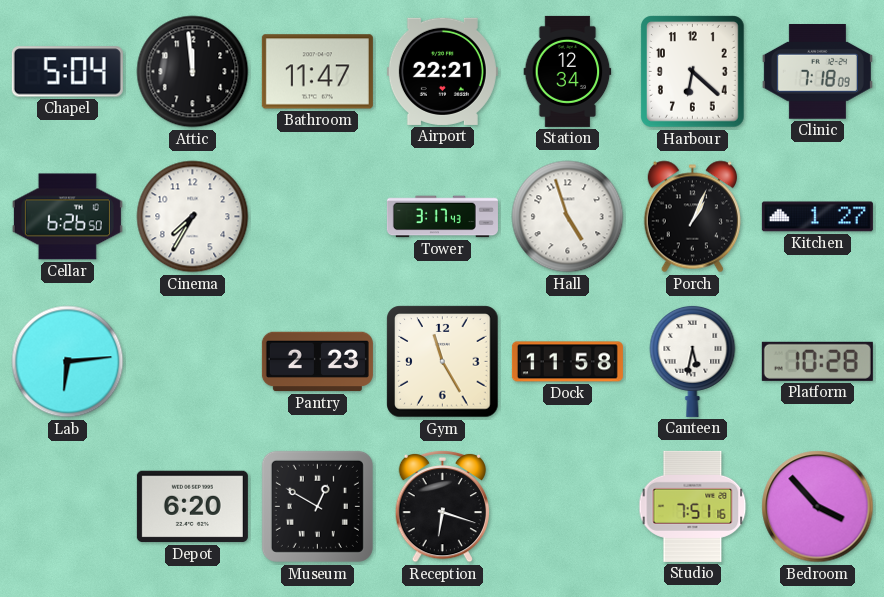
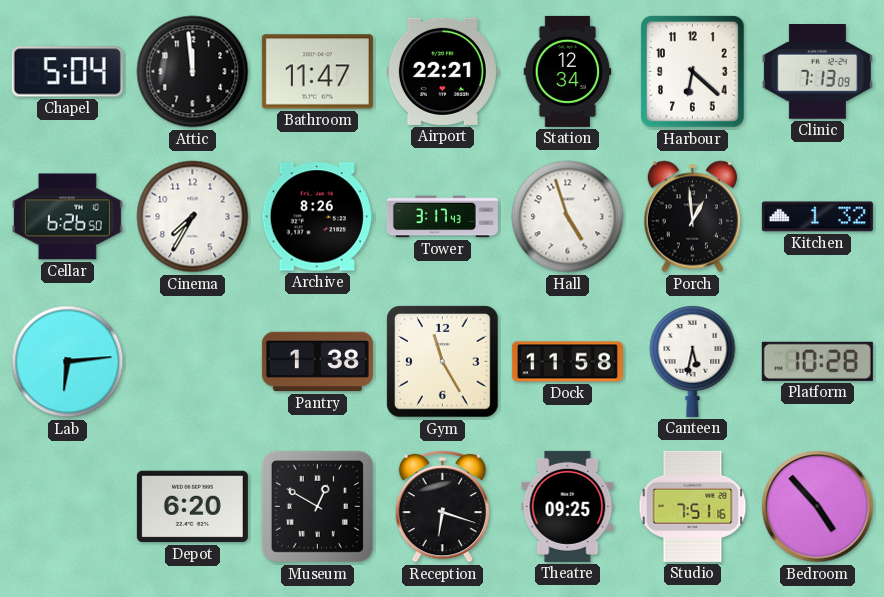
Clinic: 7:18 -> 7:13 (817, 72)
Archive: none -> 8:26 (317, 217)
Porch: 1:04 -> 12:59 (692, 217)
Kitchen: 1:27 -> 1:32 (817, 217)
Pantry: 2:23 -> 1:38 (317, 362)
Theatre: none -> 09:25 (568, 506)
Bedroom: 3:53 -> 4:53 (818, 507)
